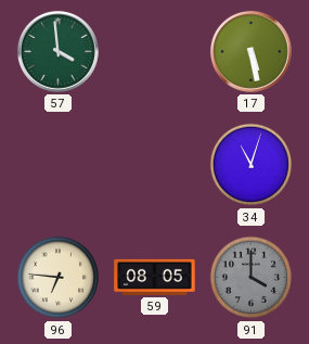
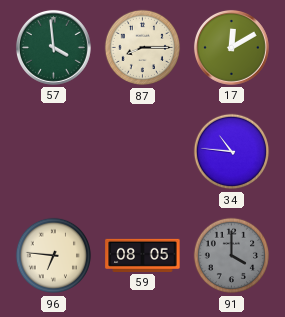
87: none -> 8:15 (143, 48)
17: 5:28 -> 12:10 (231, 47)
34: 11:03 -> 10:46 (232, 152)
